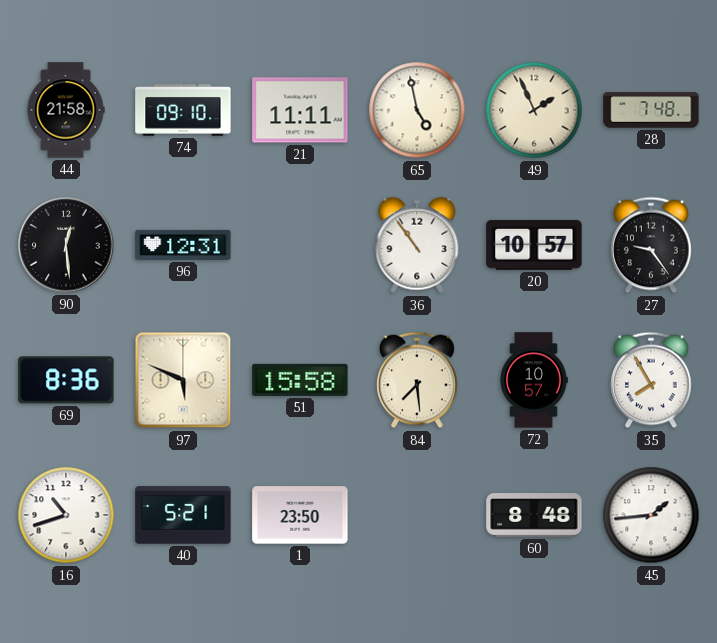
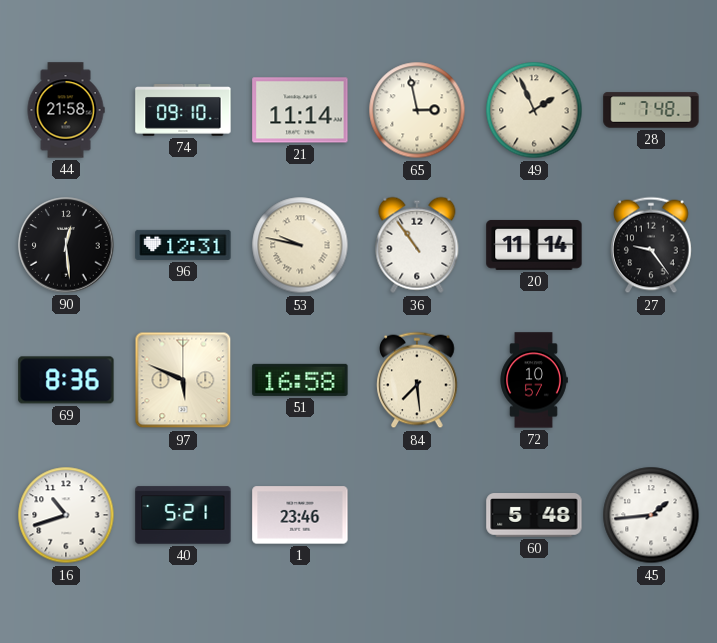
21: 11:11 -> 11:14 (300, 110)
65: 4:58 -> 2:58 (417, 110)
53: none -> 9:47 (300, 245)
20: 10:57 -> 11:14 (534, 245)
51: 15:58 -> 16:58 (300, 380)
35: 7:55 -> none (651, 380)
1: 23:50 -> 23:46 (300, 515)
60: 8:48 -> 5:48 (534, 515)
